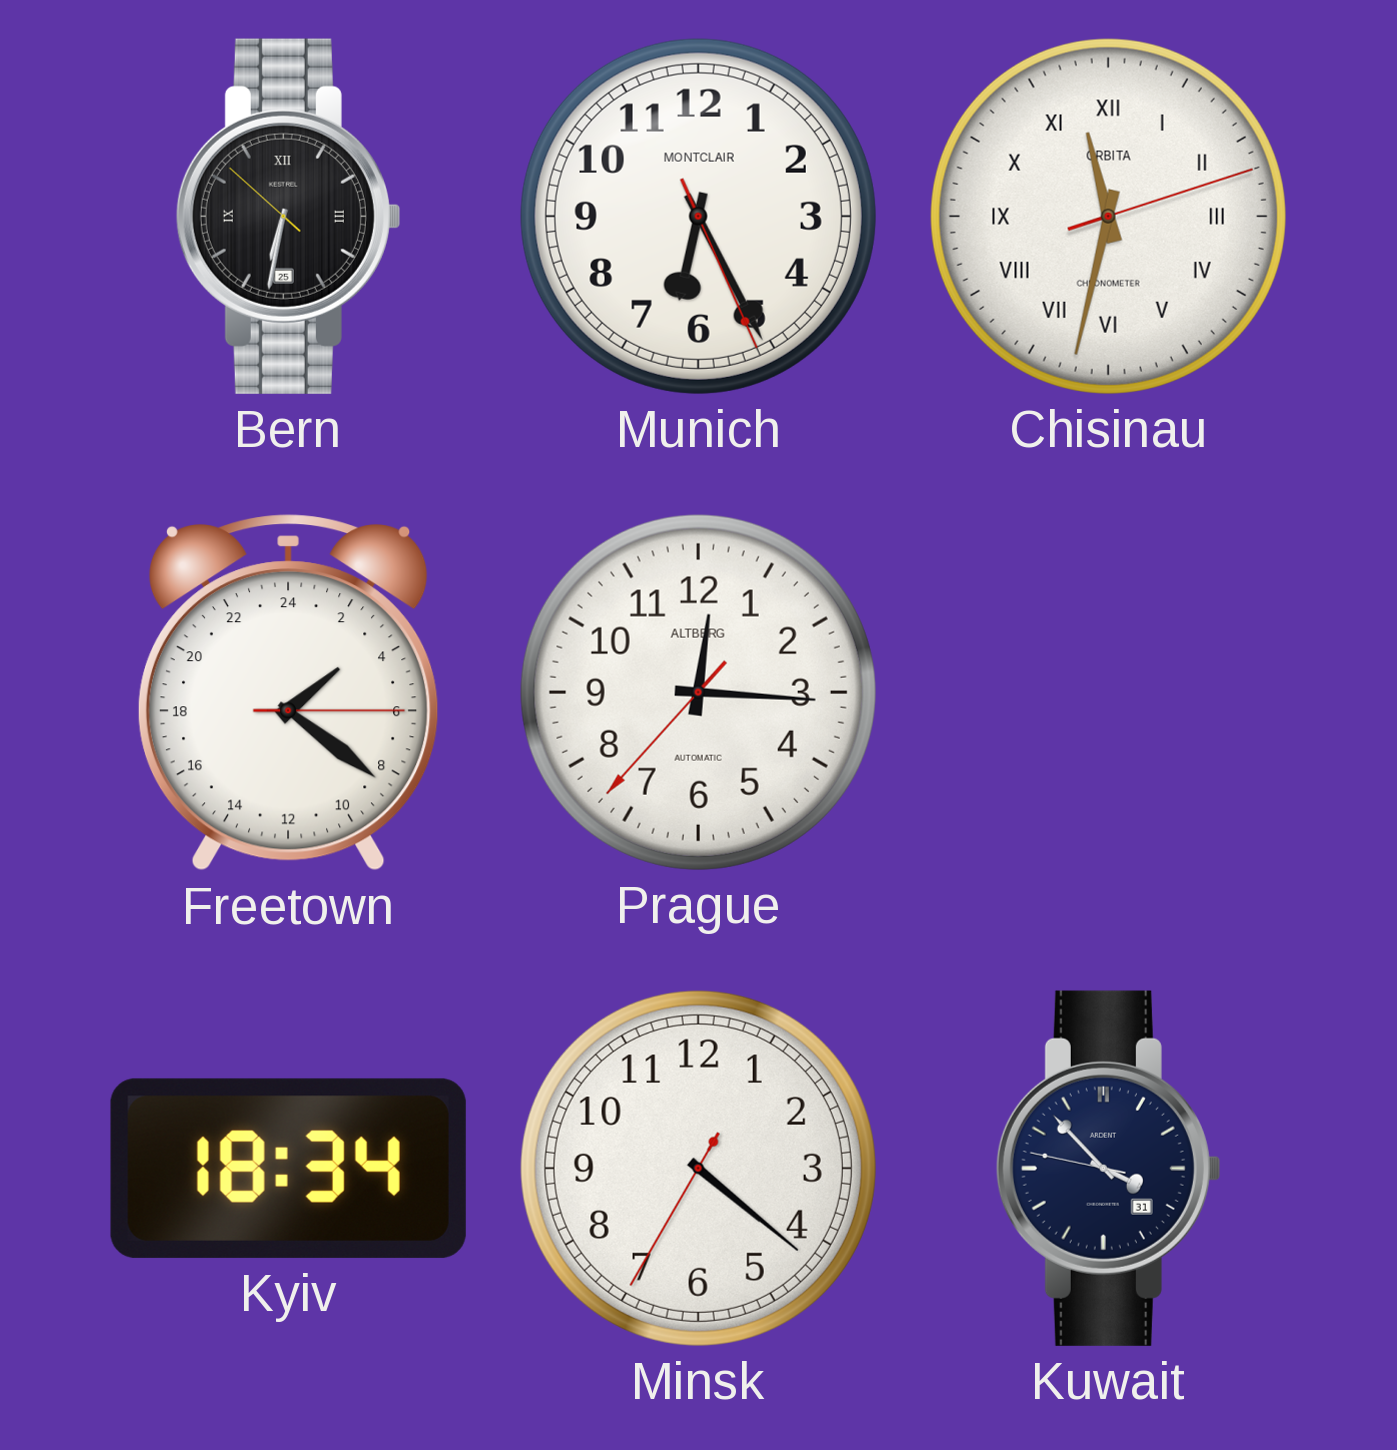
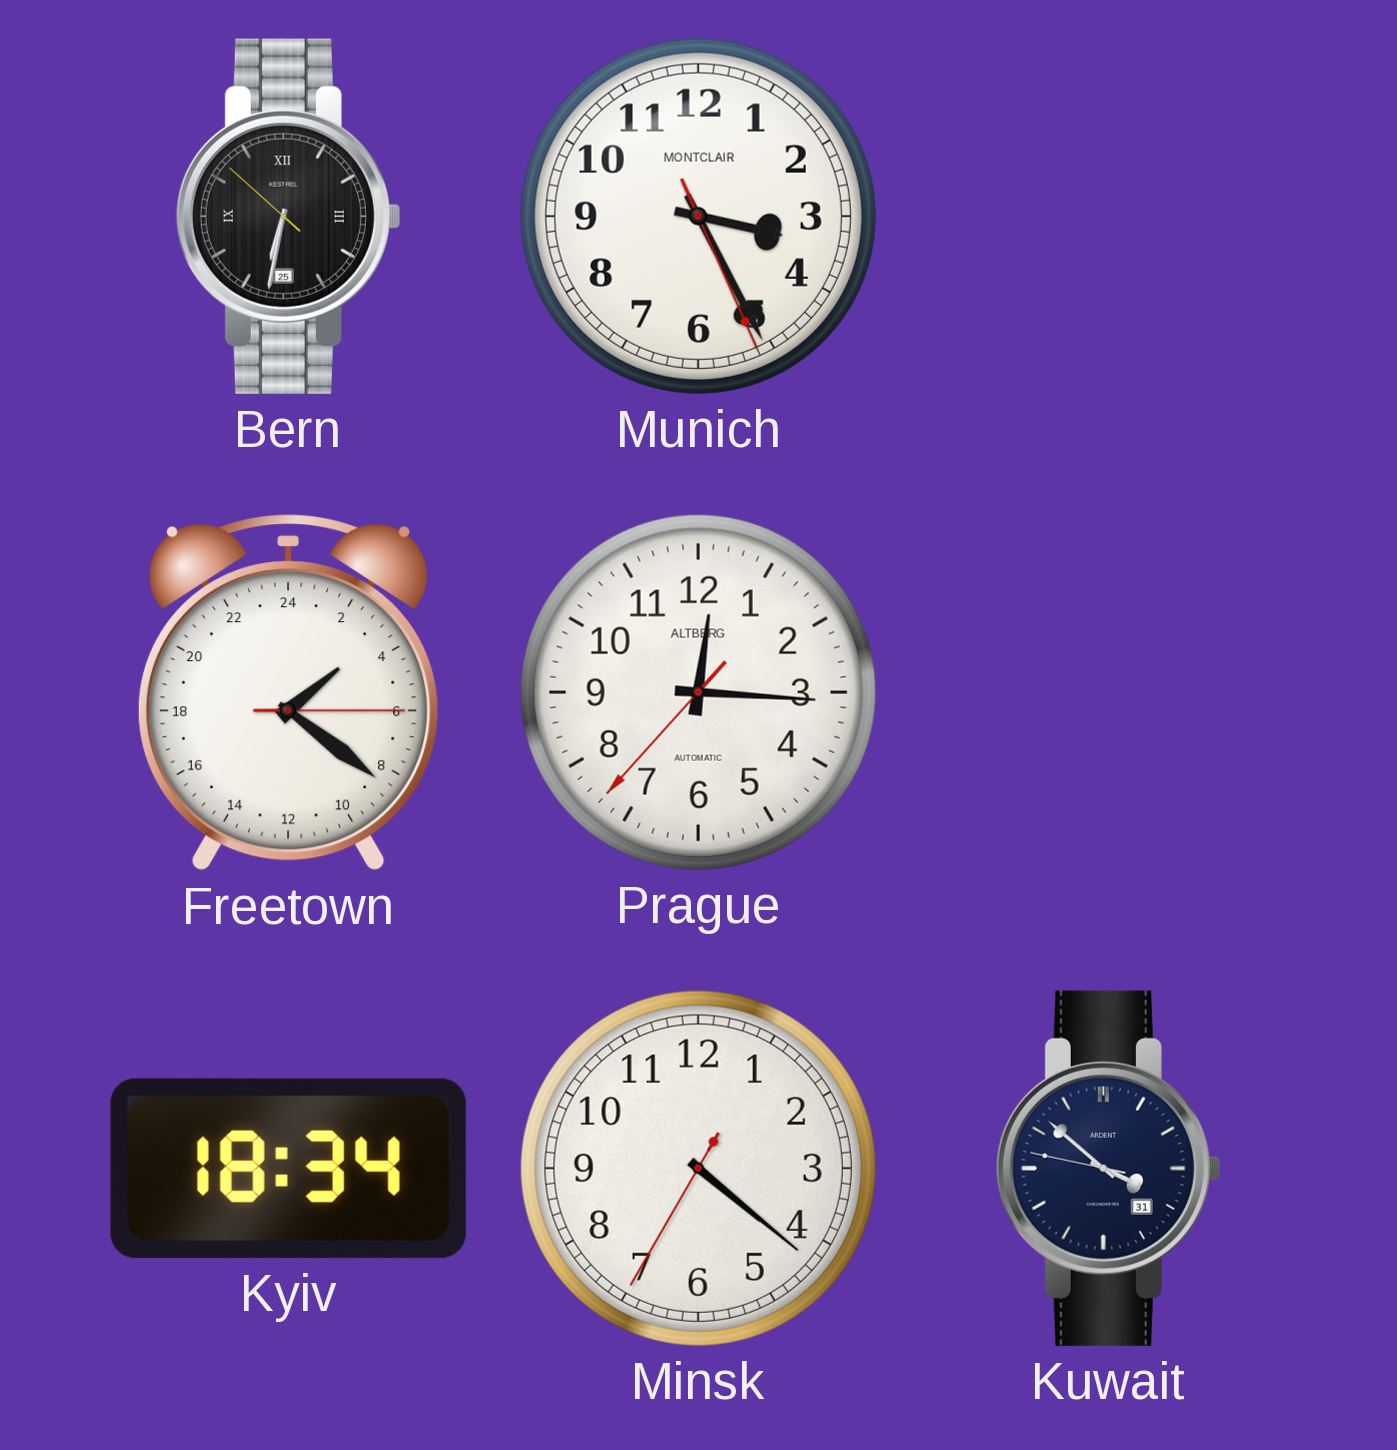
Munich: 6:25 -> 3:25 (698, 216)
Chisinau: 11:32 -> none (1108, 216)
Kuwait: 3:52 -> 3:51 (1108, 1168)
